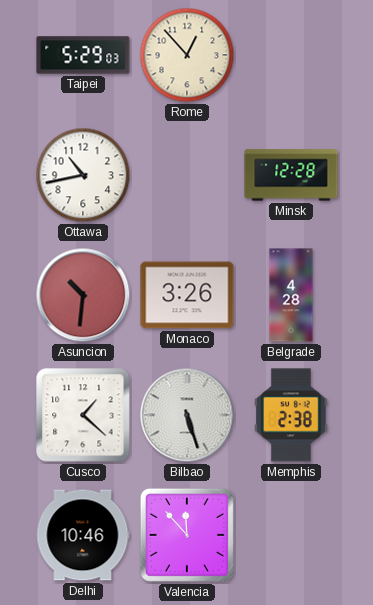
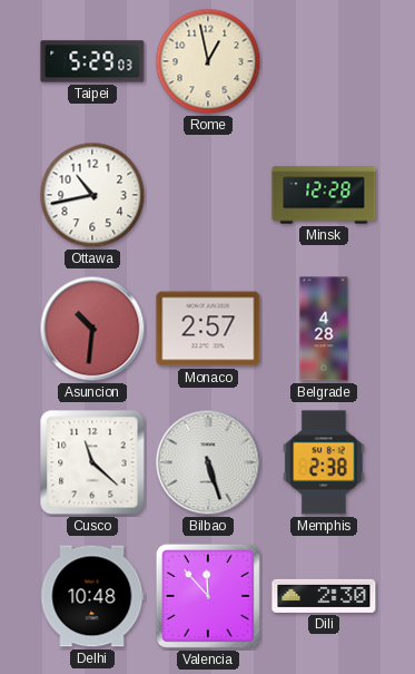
Rome: 12:53 -> 12:58 (208, 61)
Monaco: 3:26 -> 2:57 (208, 329)
Cusco: 1:22 -> 11:22 (92, 462)
Delhi: 10:46 -> 10:48 (92, 596)
Dili: none -> 2:30 (324, 596)
